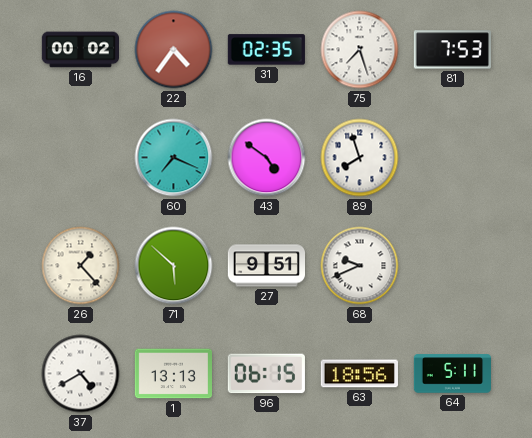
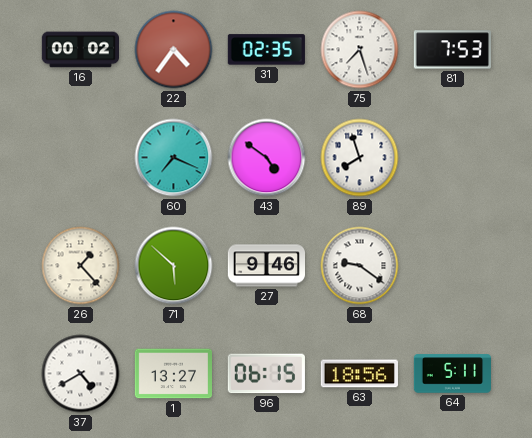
27: 9:51 -> 9:46 (266, 266)
68: 9:41 -> 9:21 (360, 266)
1: 13:13 -> 13:27 (173, 374)
